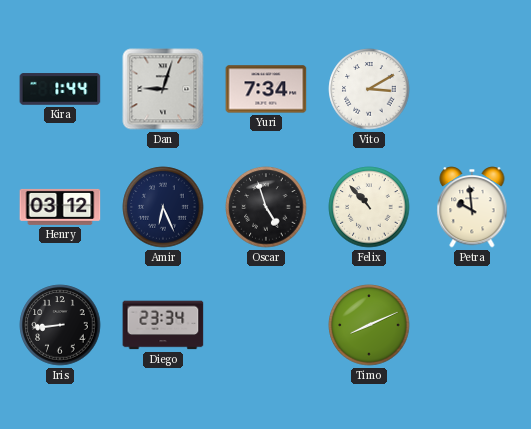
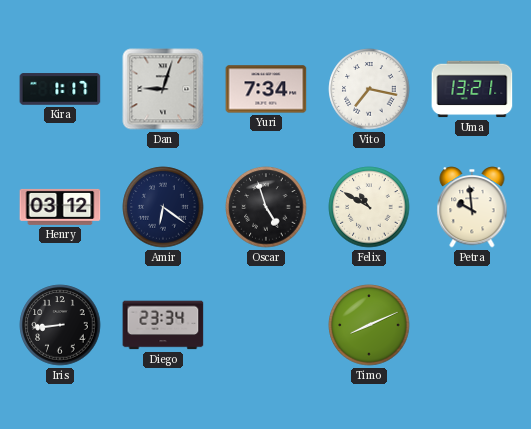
Kira: 1:44 -> 1:17 (60, 89)
Vito: 3:10 -> 7:17 (369, 89)
Uma: none -> 13:21 (472, 89)
Amir: 6:26 -> 6:21 (163, 207)
Felix: 10:53 -> 10:50 (369, 207)
